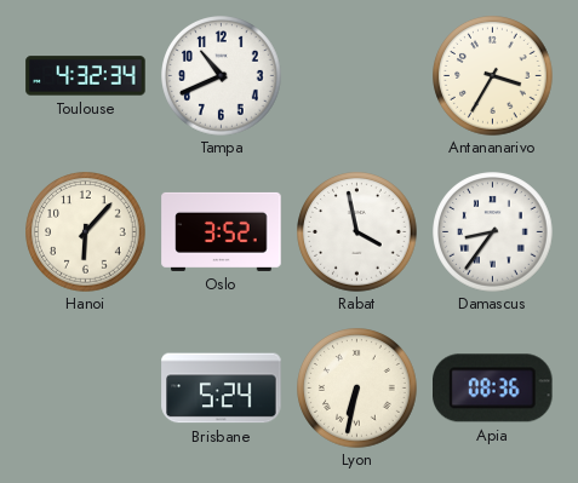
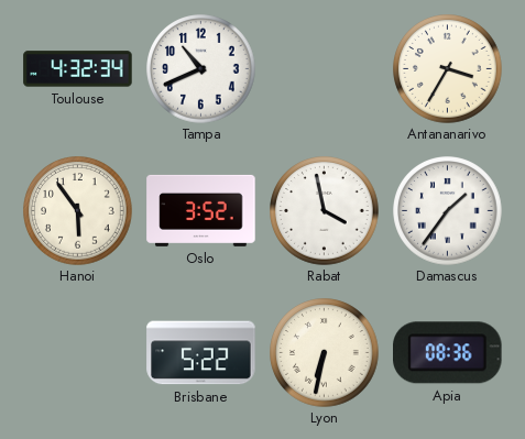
Hanoi: 6:07 -> 5:54 (78, 211)
Damascus: 8:36 -> 1:36 (448, 211)
Brisbane: 5:24 -> 5:22 (201, 353)
